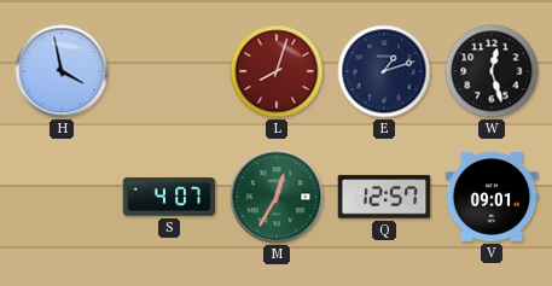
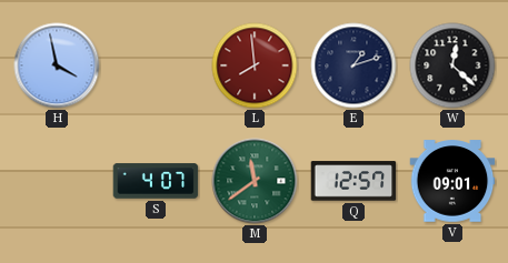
L: 8:03 -> 7:59 (255, 65)
W: 12:27 -> 12:22 (452, 65)
M: 12:35 -> 11:39 (255, 181)
